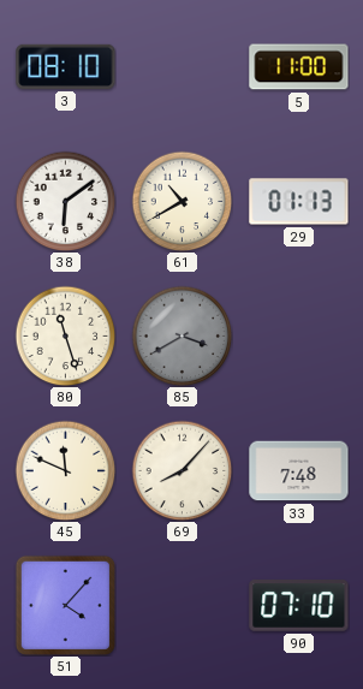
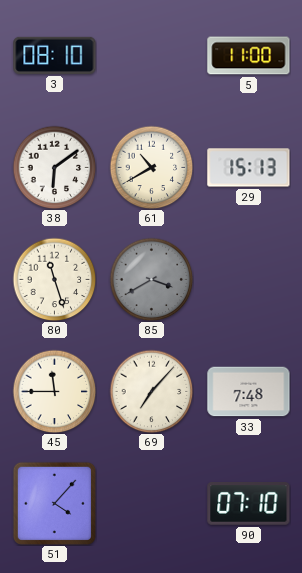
29: 01:13 -> 15:13 (249, 168)
45: 11:49 -> 11:45 (54, 391)
69: 8:07 -> 7:07 (151, 391)
